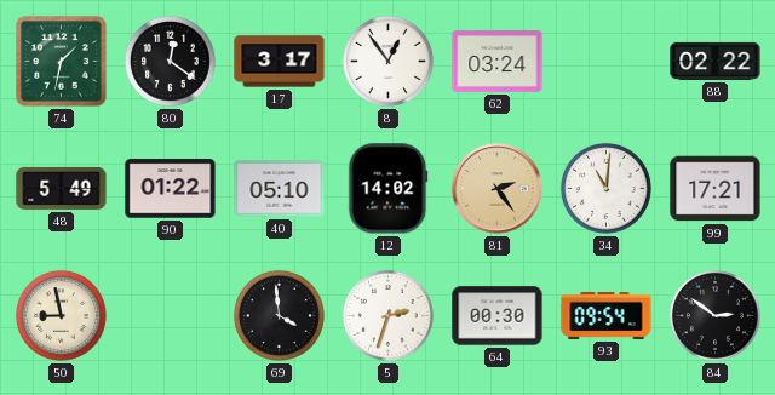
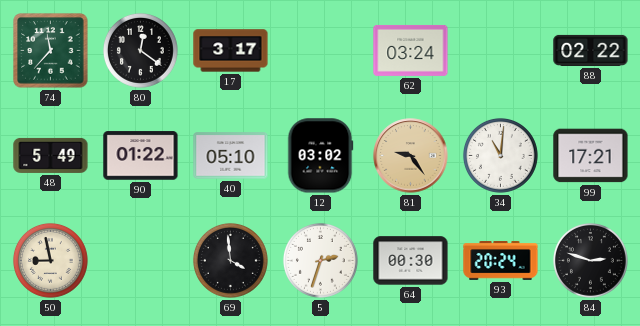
74: 1:32 -> 11:37 (51, 51)
8: 12:54 -> none (387, 61)
12: 14:02 -> 03:02 (320, 156)
81: 2:24 -> 9:24 (411, 156)
93: 09:54 -> 20:24 (501, 261)
84: 2:51 -> 2:48 (590, 260)
